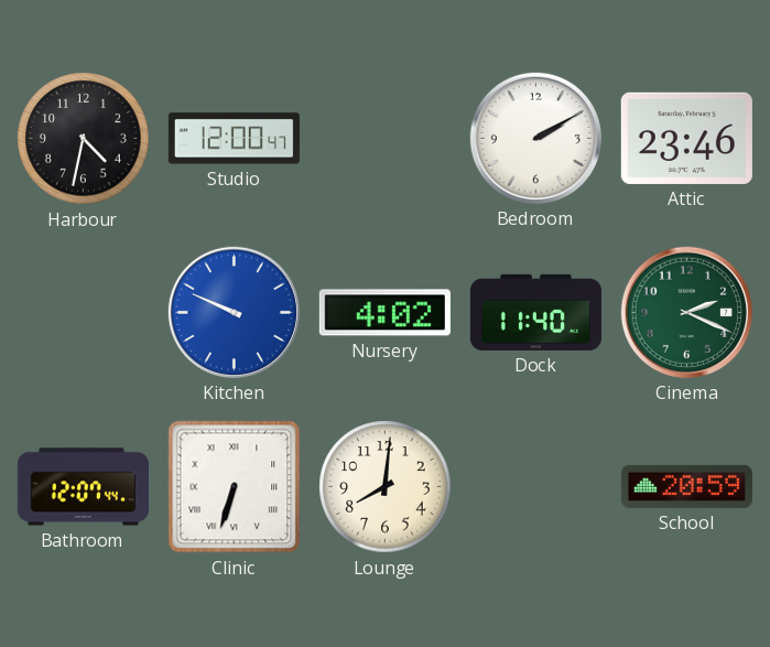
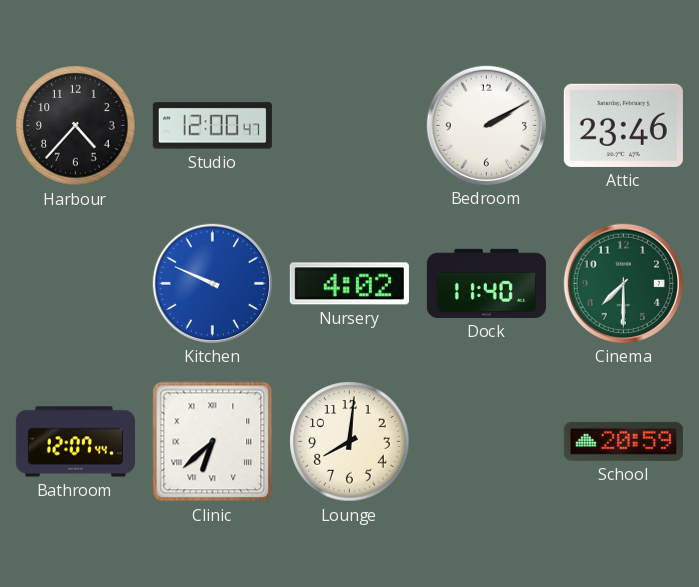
Harbour: 4:32 -> 4:37 (76, 126)
Cinema: 2:19 -> 7:30 (623, 283)
Clinic: 6:33 -> 6:38 (213, 442)
